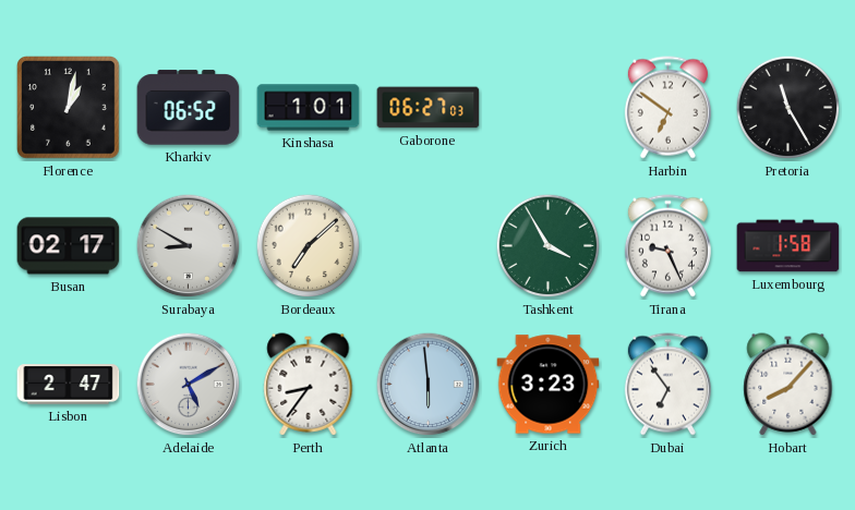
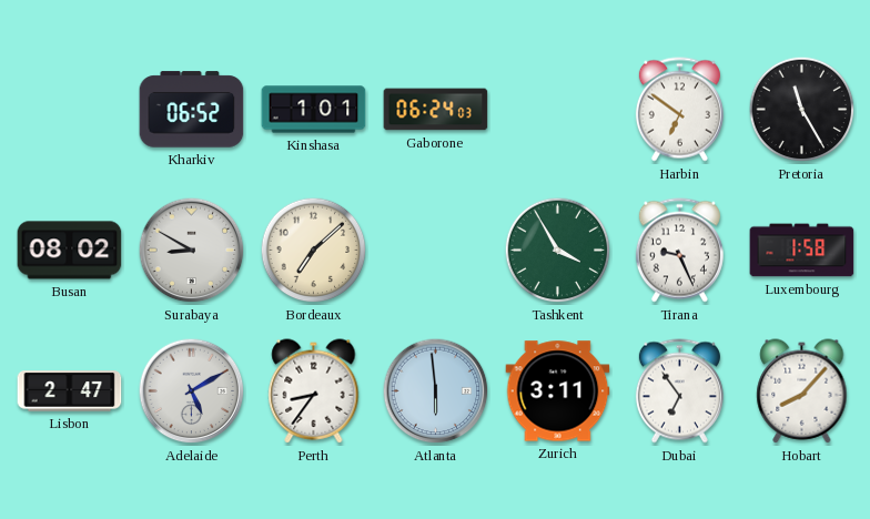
Florence: 1:02 -> none (69, 108)
Gaborone: 06:27 -> 06:24 (436, 110)
Busan: 02:17 -> 08:02 (70, 251)
Zurich: 3:23 -> 3:11 (558, 391)
